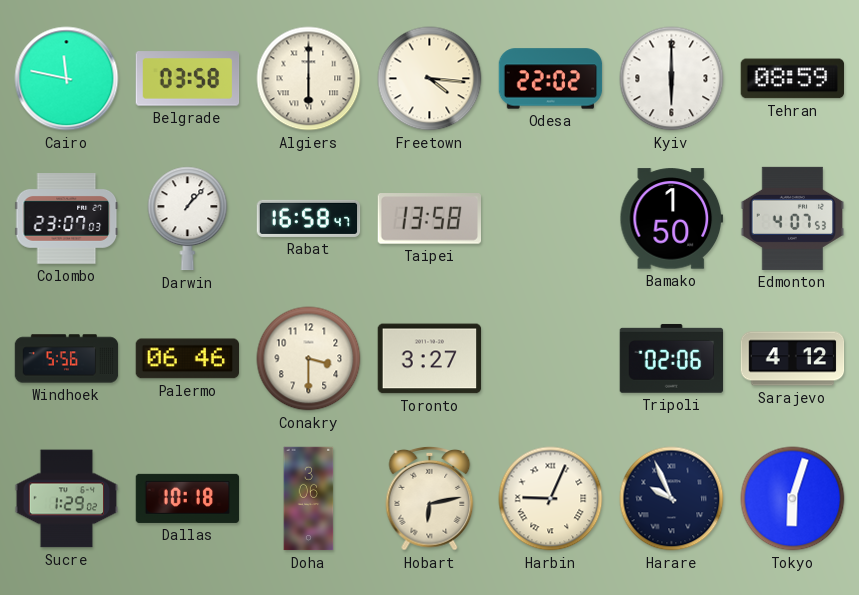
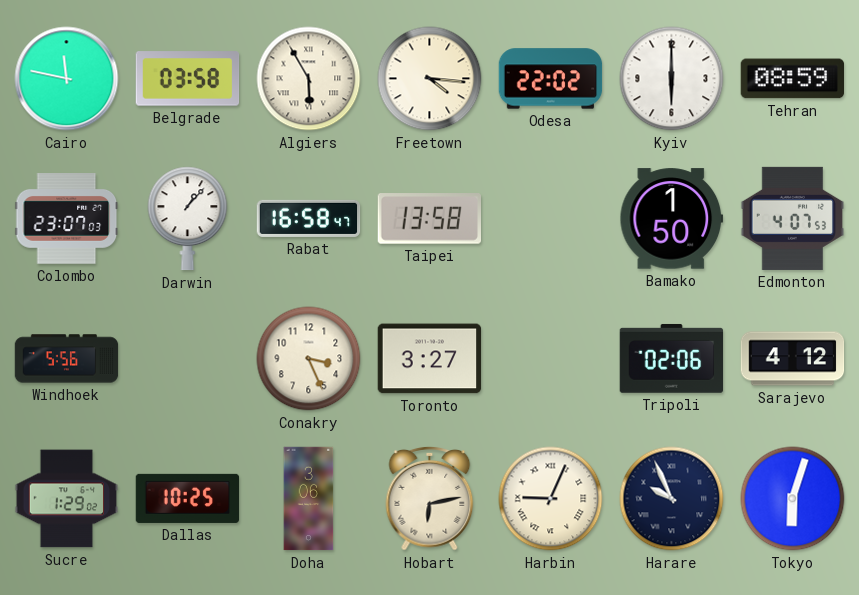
Algiers: 6:00 -> 5:55 (309, 79)
Palermo: 06:46 -> none (188, 359)
Conakry: 3:30 -> 3:26 (309, 359)
Dallas: 10:18 -> 10:25 (188, 498)
